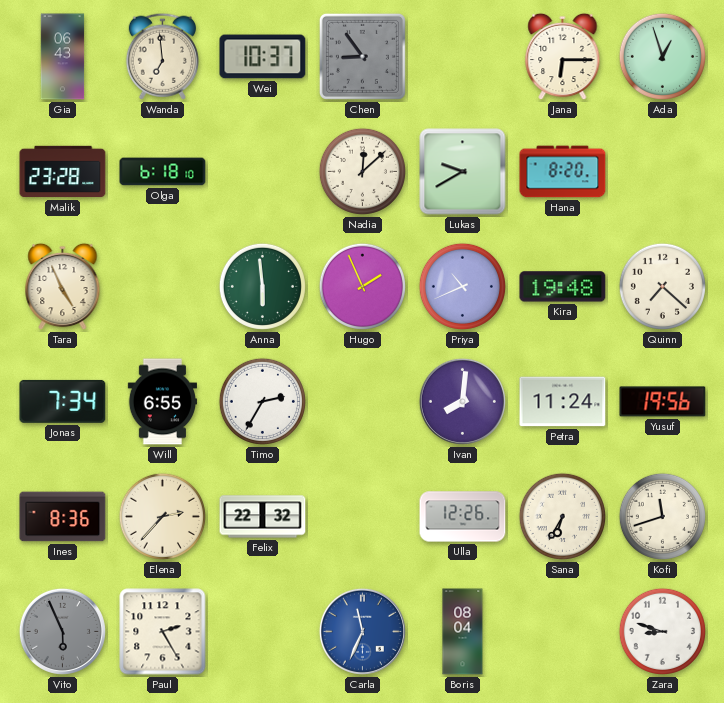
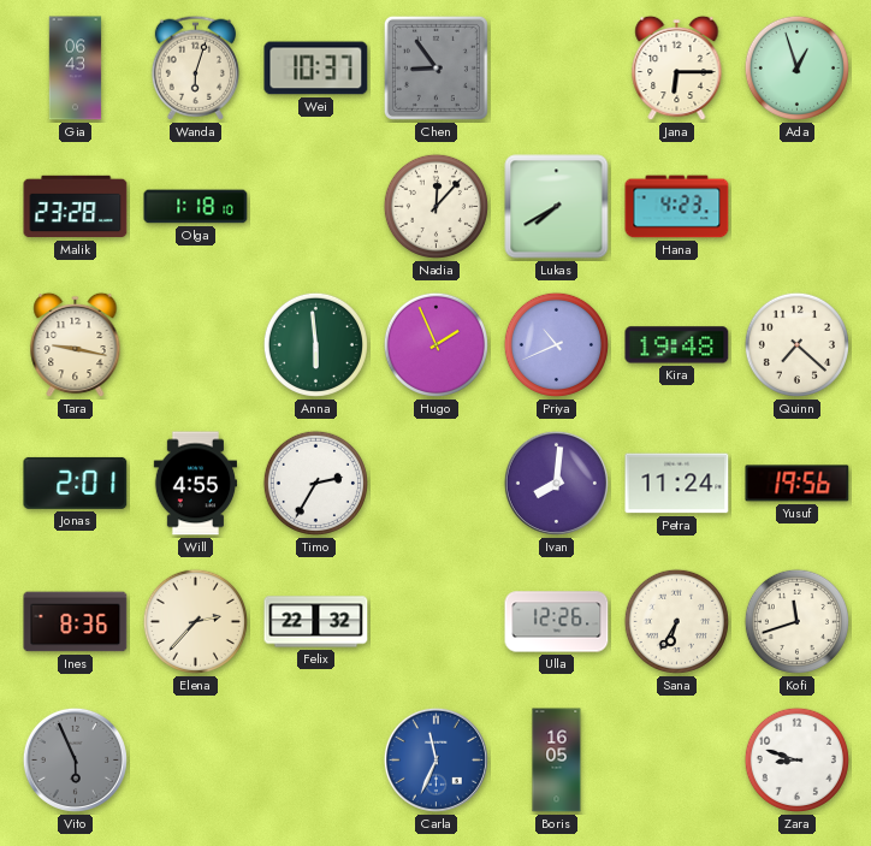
Wanda: 6:59 -> 6:03 (195, 67)
Olga: 6:18 -> 1:18 (196, 207)
Nadia: 12:08 -> 12:07 (435, 206)
Lukas: 9:40 -> 7:40 (557, 207)
Hana: 8:20 -> 4:23 (677, 207)
Tara: 4:56 -> 9:17 (76, 345)
Jonas: 7:34 -> 2:01 (76, 483)
Will: 6:55 -> 4:55 (196, 484)
Paul: 2:25 -> none (163, 632)
Boris: 08:04 -> 16:05 (557, 761)
